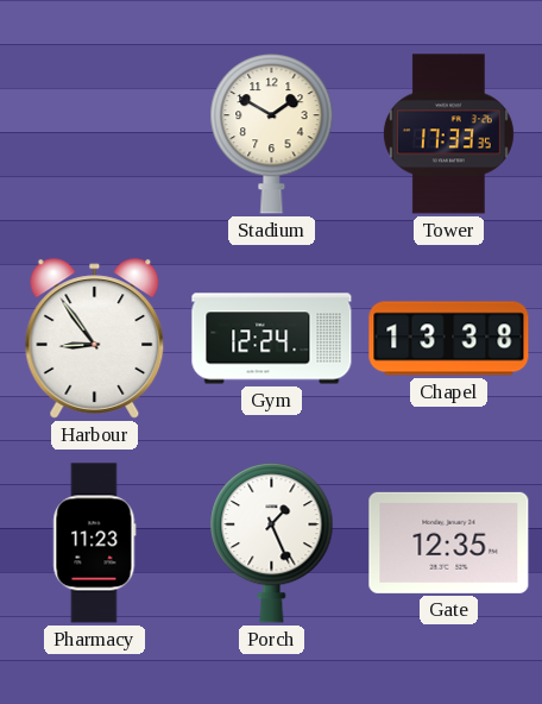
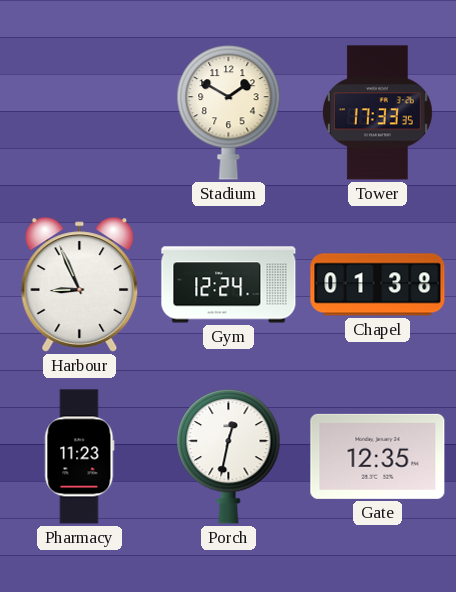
Harbour: 8:54 -> 8:56 (80, 285)
Chapel: 13:38 -> 01:38 (378, 285)
Porch: 1:26 -> 12:32 (229, 457)
